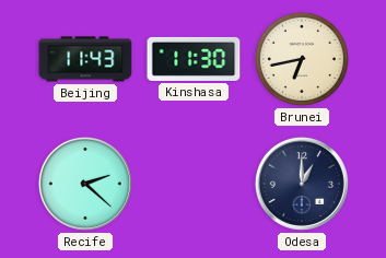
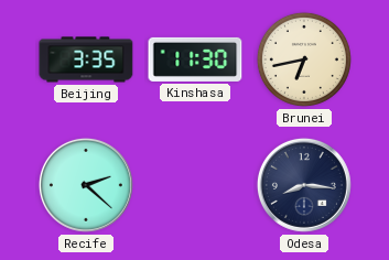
Beijing: 11:43 -> 3:35 (86, 59)
Odesa: 1:00 -> 8:16 (304, 185)
